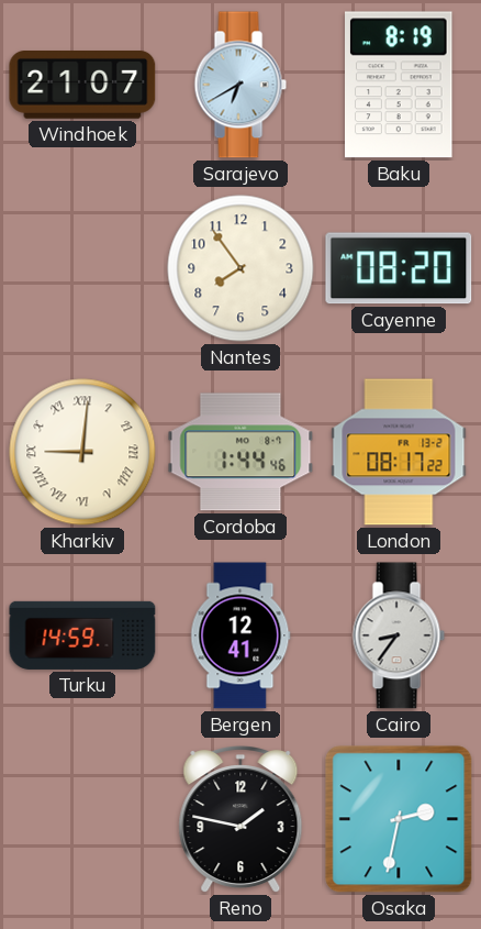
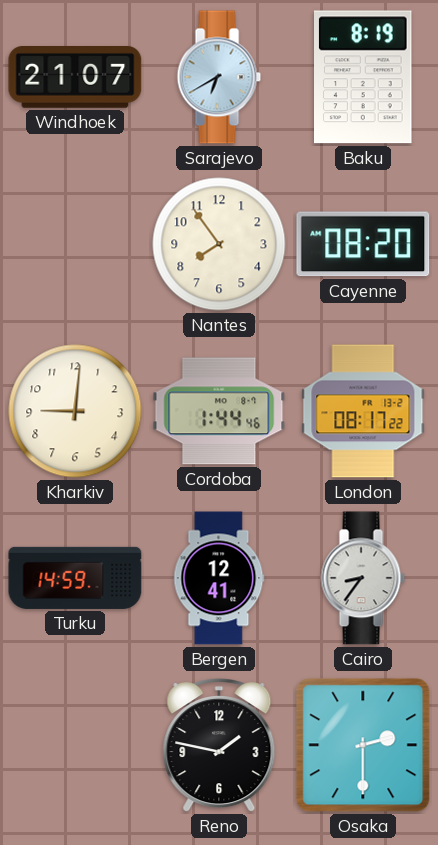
Kharkiv numerals: Roman -> Arabic (75, 411)
Osaka: 2:32 -> 2:30 (363, 745)
